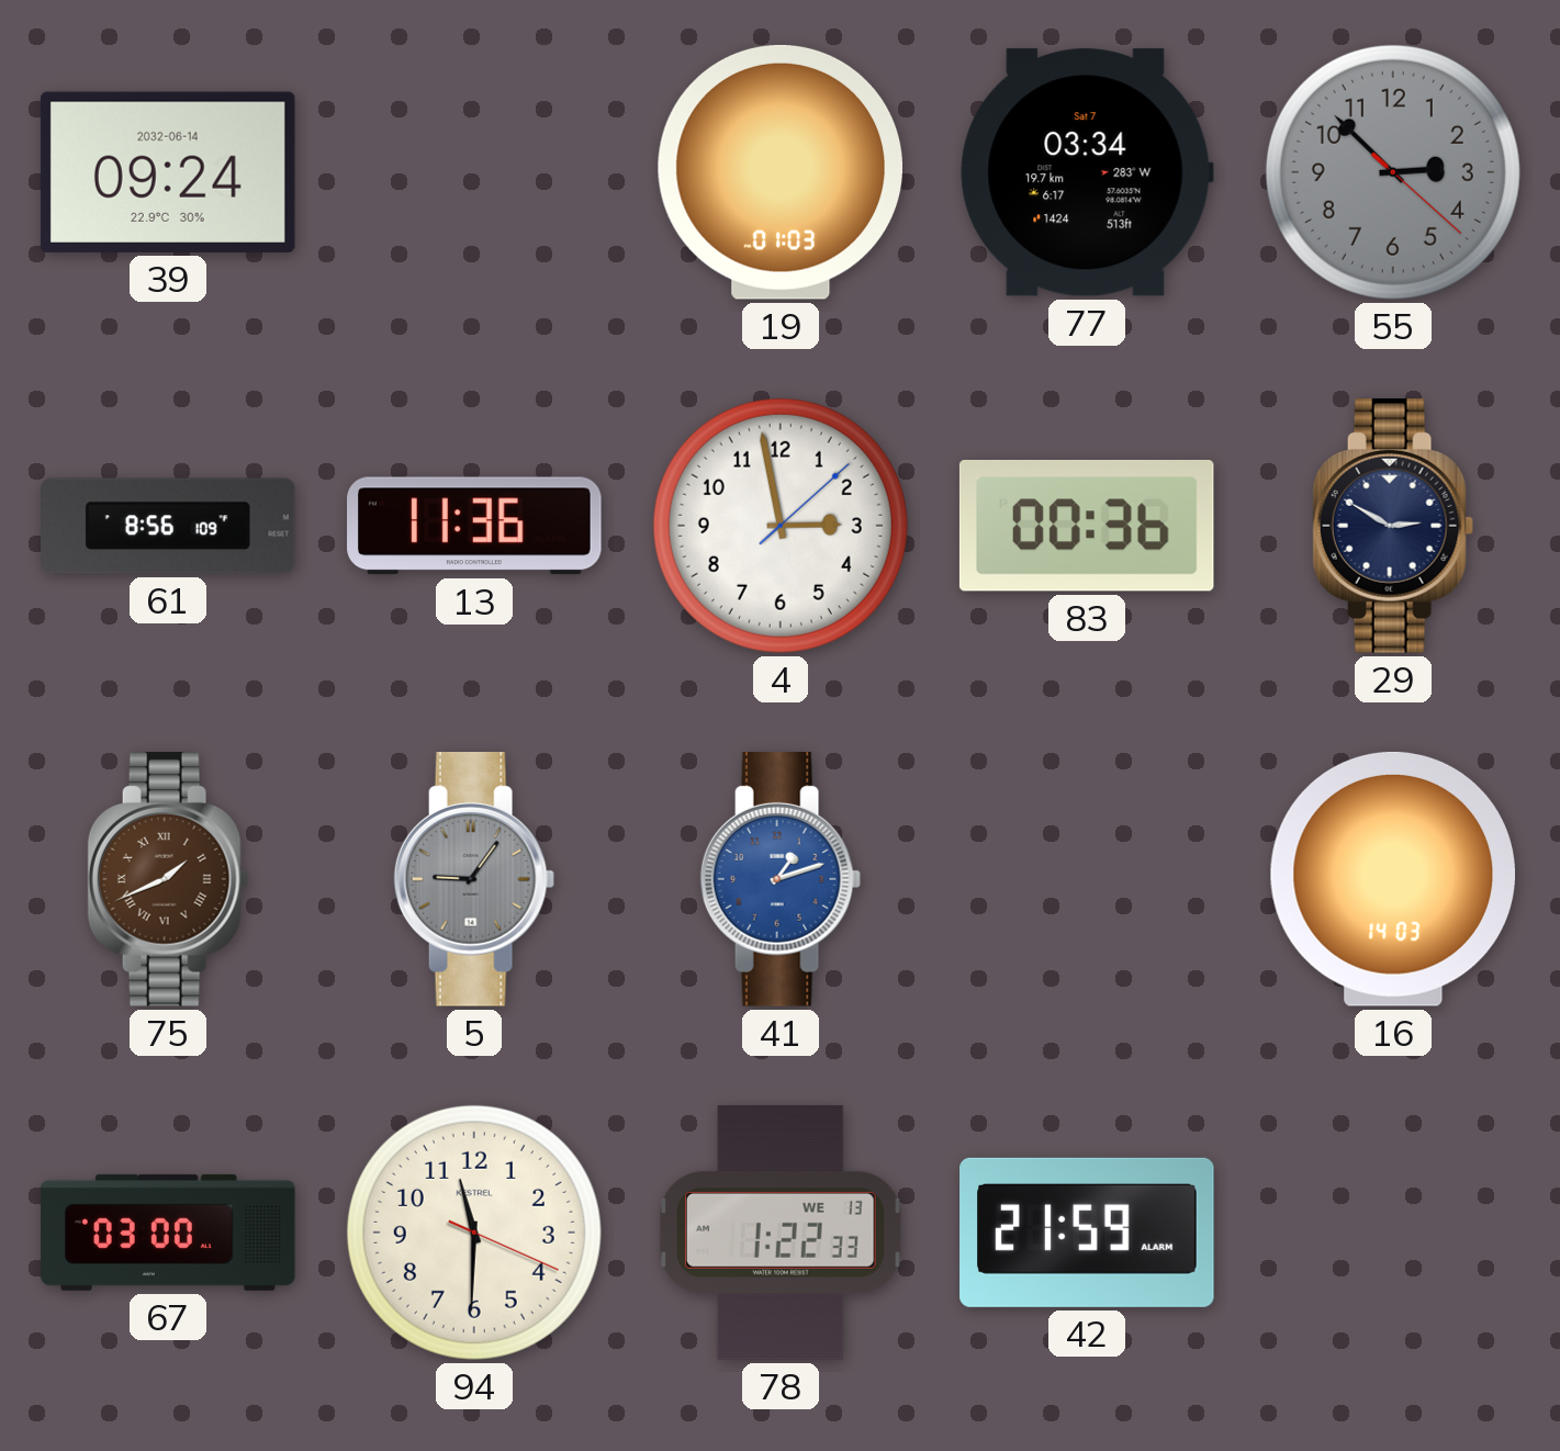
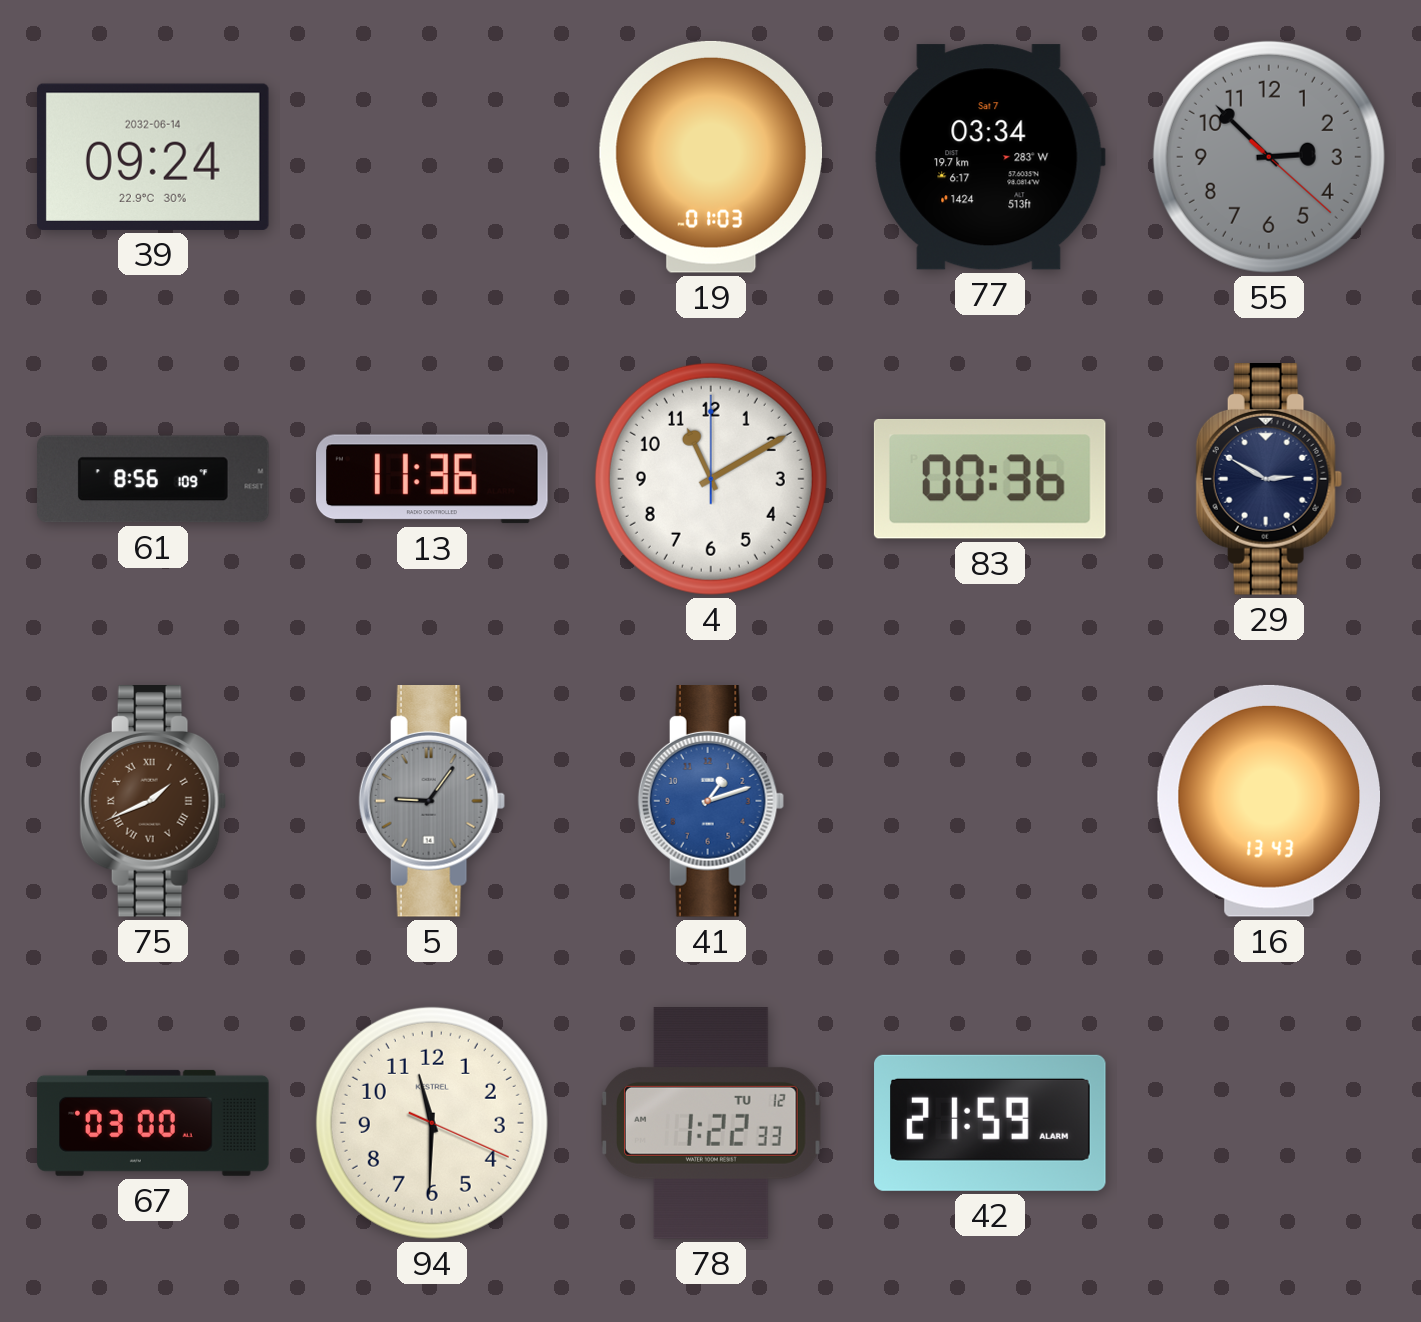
4: 2:58 -> 11:10 (711, 479)
16: 14:03 -> 13:43 (1268, 801)
78 date: WE 13 -> TU 12 (711, 1123)
